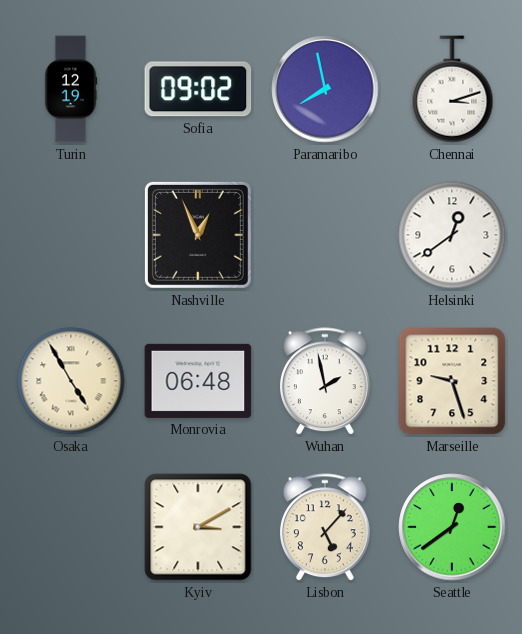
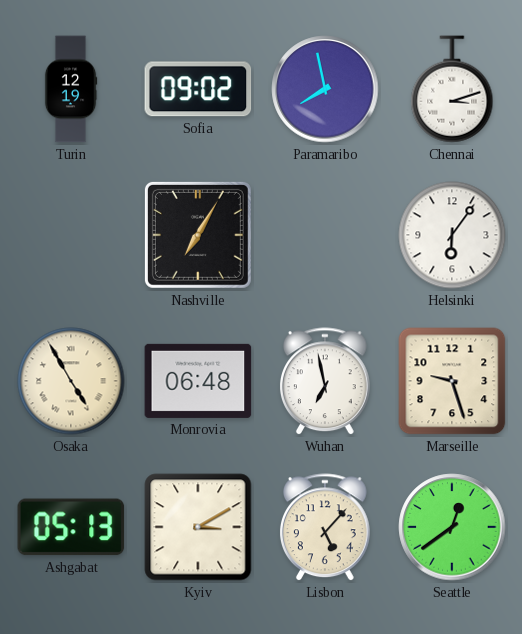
Nashville: 12:56 -> 7:05 (198, 235)
Helsinki: 12:39 -> 6:06 (452, 235)
Wuhan: 1:58 -> 6:58 (325, 382)
Ashgabat: none -> 05:13 (71, 527)
